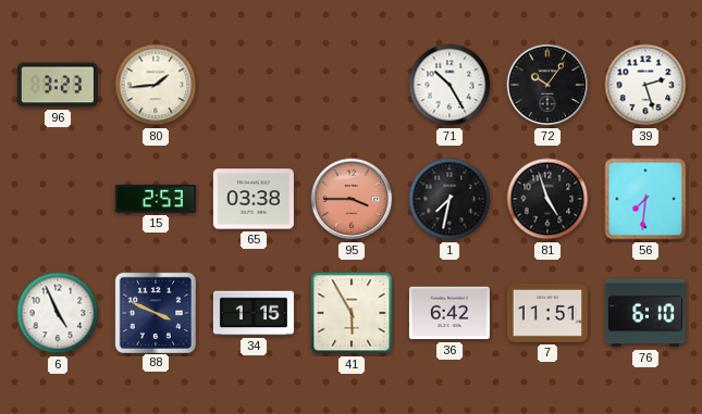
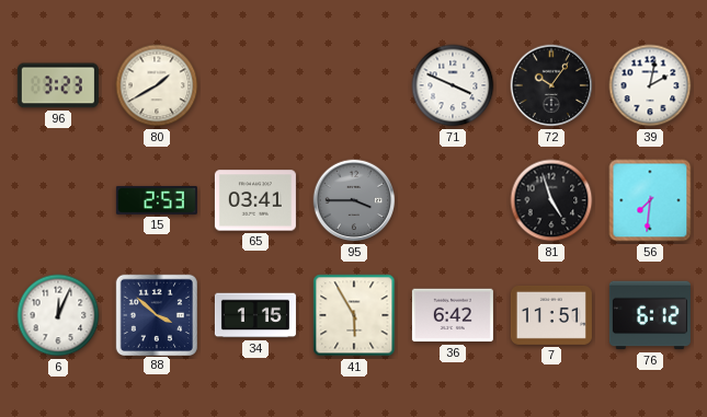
80: 1:44 -> 1:40 (157, 85)
71: 10:25 -> 3:49 (453, 85)
39: 2:27 -> 2:02 (650, 85)
65: 03:38 -> 03:41 (255, 200)
95 dial: salmon -> grey (354, 200)
1: 7:32 -> none (449, 199)
6: 4:56 -> 12:04 (58, 315)
88: 3:49 -> 3:52 (156, 314)
76: 6:10 -> 6:12 (650, 315)
